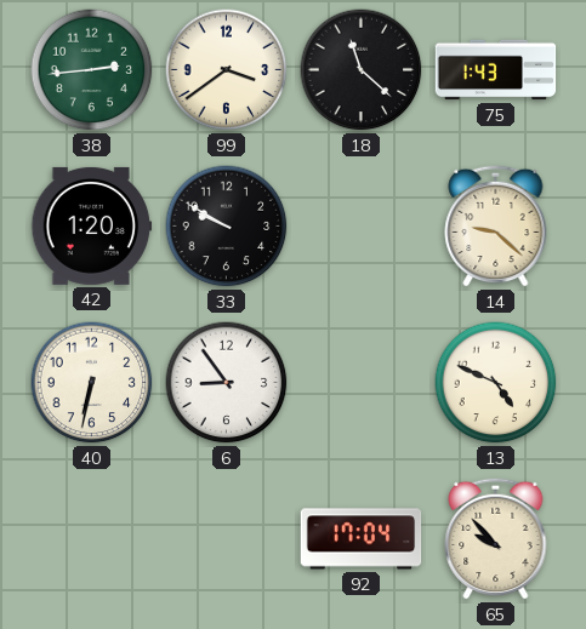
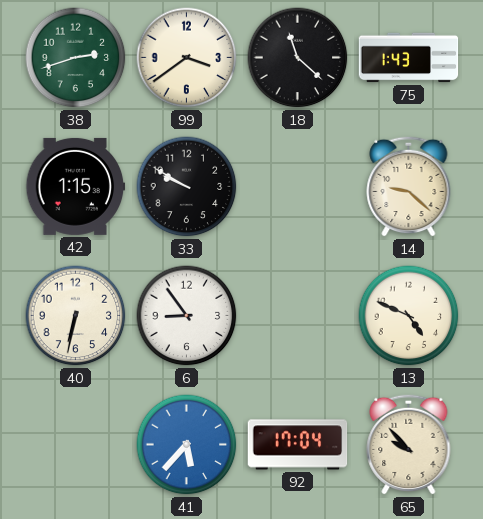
38: 2:44 -> 2:42 (76, 58)
42: 1:20 -> 1:15 (76, 186)
41: none -> 5:37 (187, 445)
